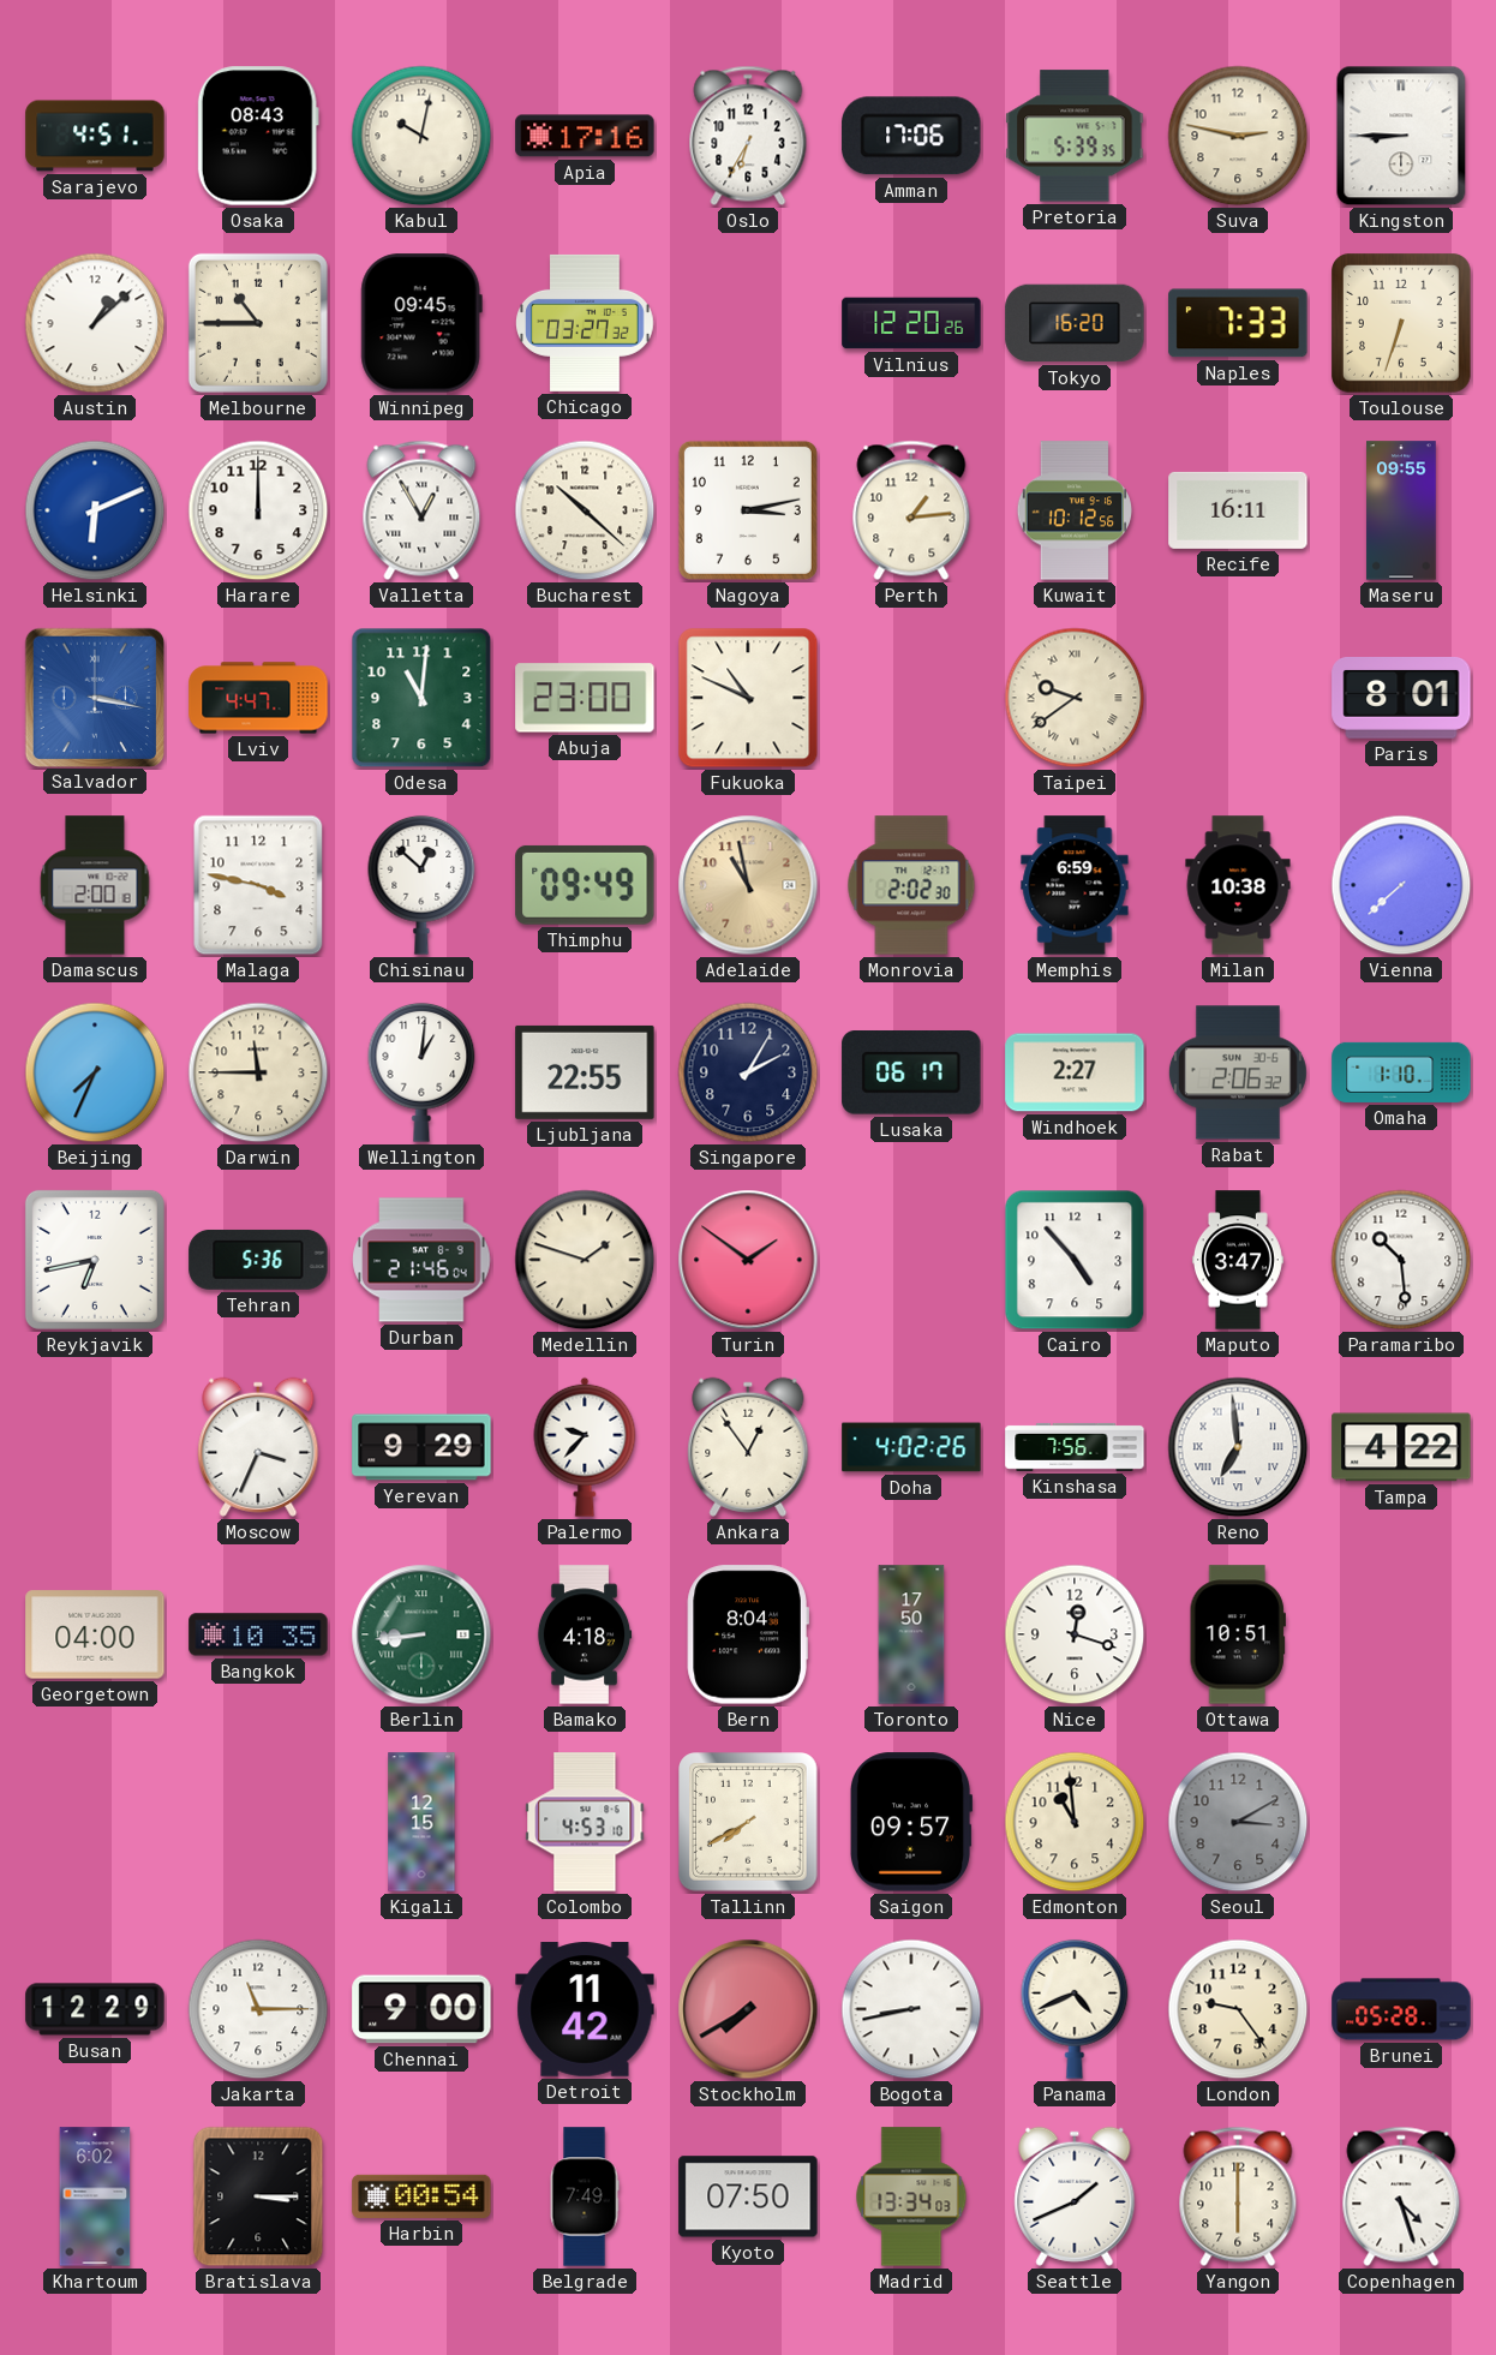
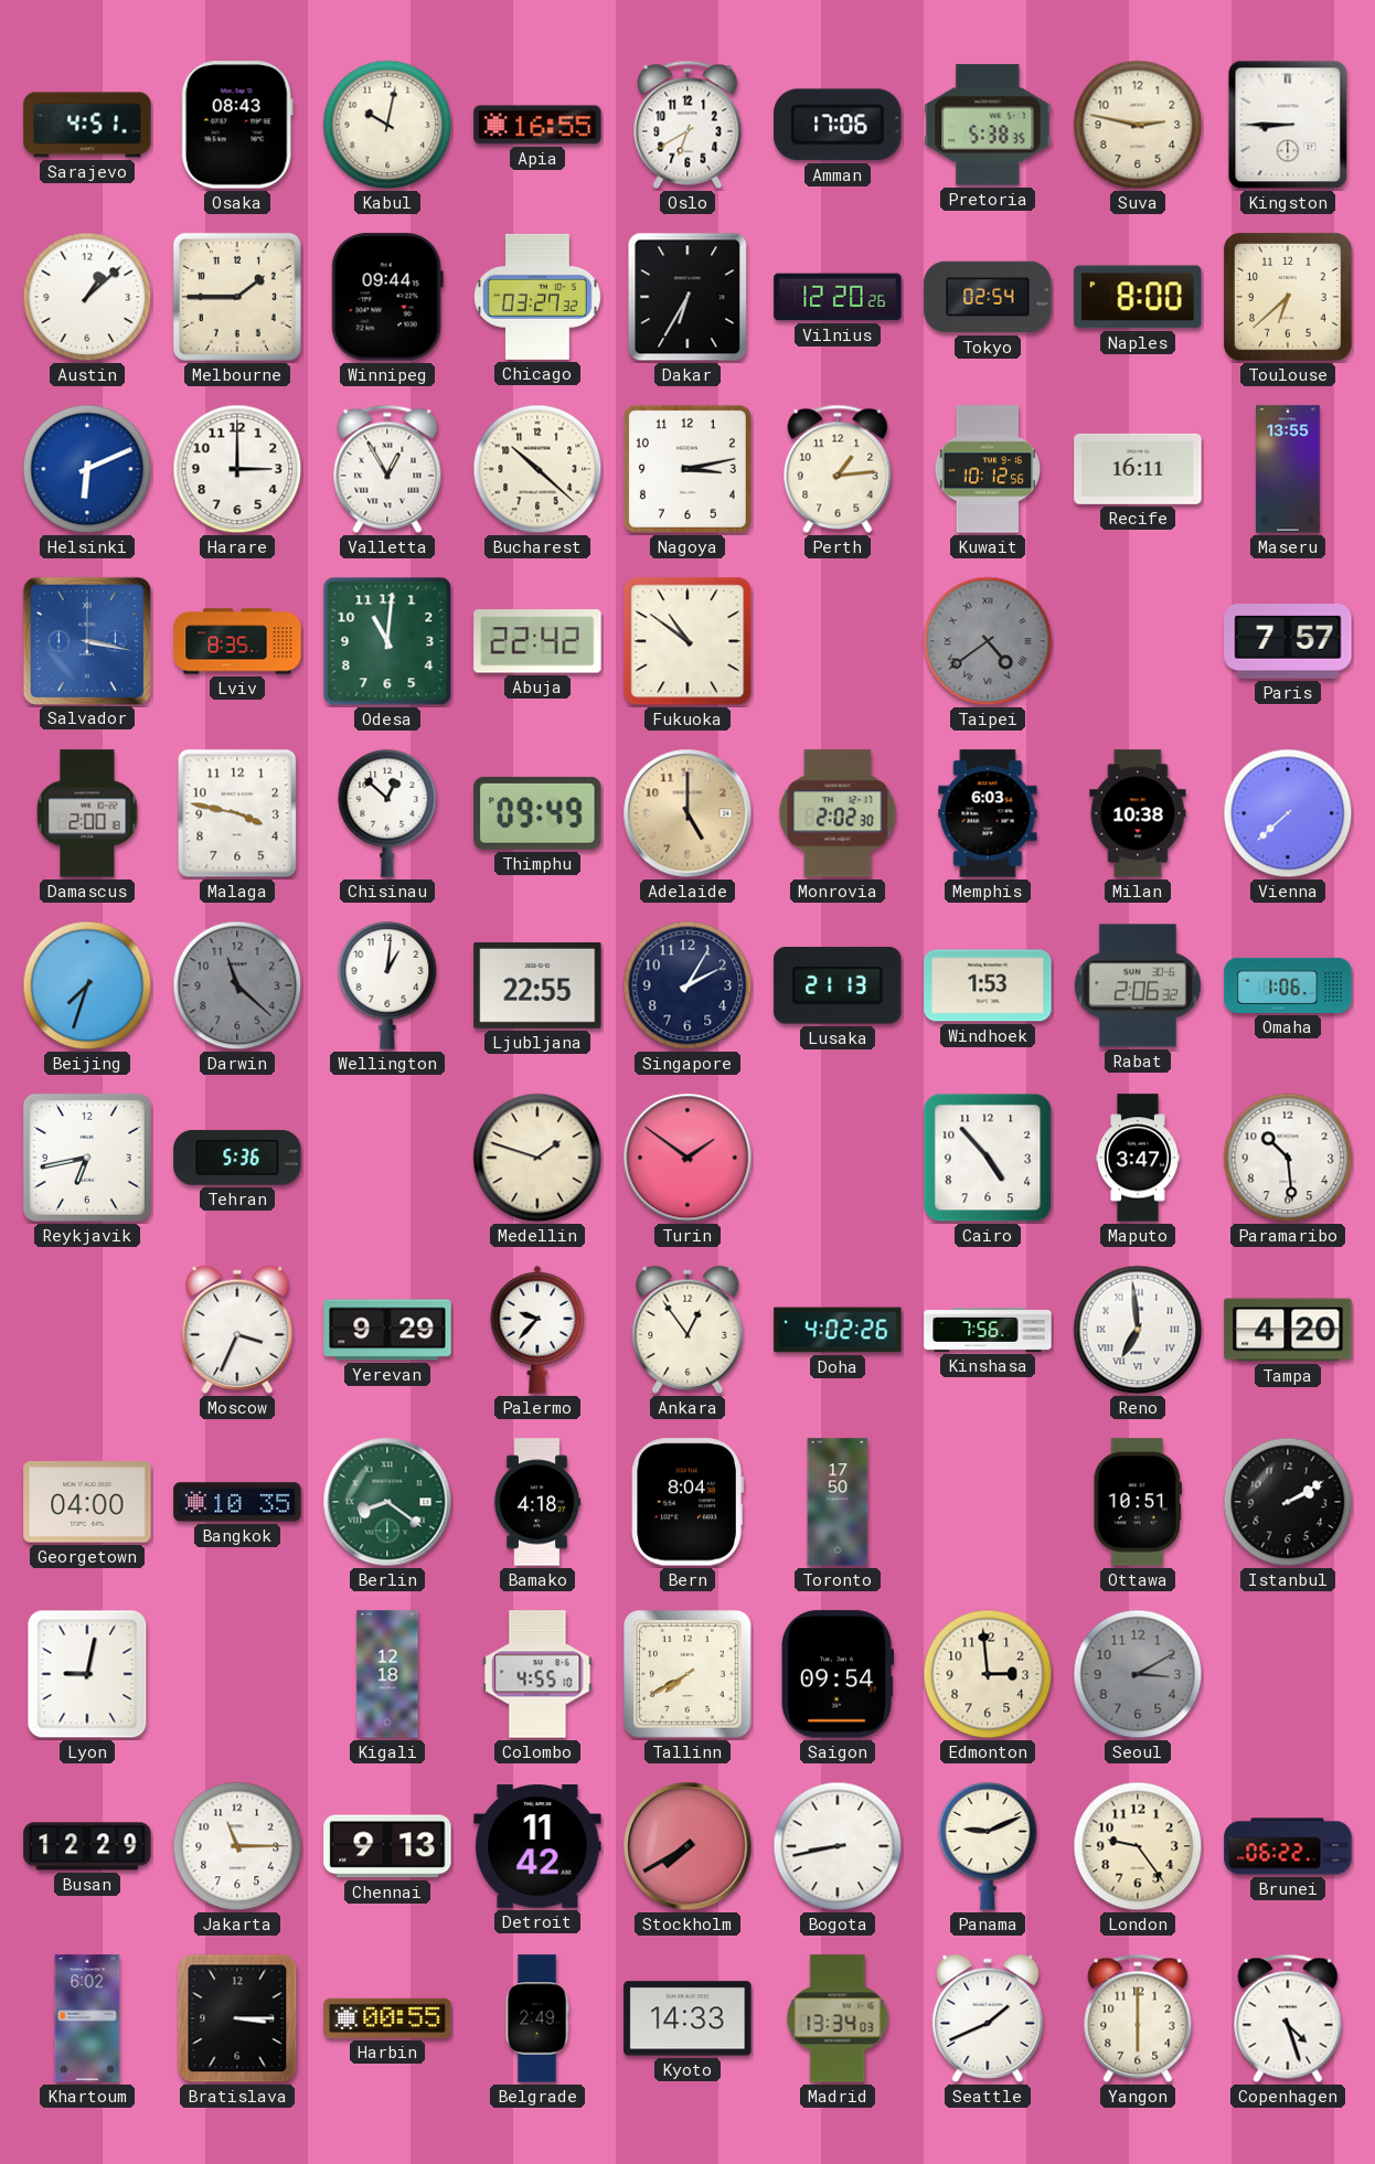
Apia: 17:16 -> 16:55 (537, 125)
Oslo: 6:35 -> 6:40 (687, 125)
Pretoria: 5:39 -> 5:38 (988, 125)
Melbourne: 10:45 -> 1:45 (237, 297)
Winnipeg: 09:45 -> 09:44 (387, 297)
Dakar: none -> 6:35 (687, 297)
Tokyo: 16:20 -> 02:54 (988, 297)
Naples: 7:33 -> 8:00 (1138, 297)
Toulouse: 6:33 -> 6:38 (1289, 298)
Harare: 12:00 -> 3:00 (237, 469)
Maseru: 09:55 -> 13:55 (1288, 469)
Lviv: 4:47 -> 8:35 (237, 641)
Abuja: 23:00 -> 22:42 (537, 641)
Fukuoka: 10:49 -> 10:51 (687, 641)
Taipei: 9:39 -> 4:39 (988, 641)
Taipei dial: cream -> grey (988, 641)
Paris: 8:01 -> 7:57 (1288, 642)
Adelaide: 10:58 -> 5:00 (687, 813)
Memphis: 6:59 -> 6:03 (988, 813)
Beijing: 7:34 -> 7:33 (87, 985)
Darwin: 11:45 -> 11:22 (237, 985)
Darwin dial: cream -> grey (237, 985)
Lusaka: 06:17 -> 21:13 (838, 987)
Windhoek: 2:27 -> 1:53 (988, 985)
Omaha: 1:10 -> 1:06 (1288, 985)
Durban: 21:46 -> none (421, 1260)
Tampa: 4:22 -> 4:20 (1288, 1330)
Berlin: 8:44 -> 8:21 (387, 1502)
Nice: 12:18 -> none (1075, 1634)
Istanbul: none -> 2:10 (1288, 1502)
Lyon: none -> 9:02 (87, 1674)
Kigali: 12:15 -> 12:18 (387, 1674)
Colombo: 4:53 -> 4:55 (537, 1674)
Saigon: 09:57 -> 09:54 (839, 1674)
Edmonton: 10:59 -> 2:59 (988, 1674)
Chennai: 9:00 -> 9:13 (387, 1846)
Panama: 4:41 -> 9:11 (988, 1846)
Brunei: 05:28 -> 06:22 (1288, 1846)
Harbin: 00:54 -> 00:55 (387, 2018)
Belgrade: 7:49 -> 2:49 (537, 2018)
Kyoto: 07:50 -> 14:33 (687, 2018)
